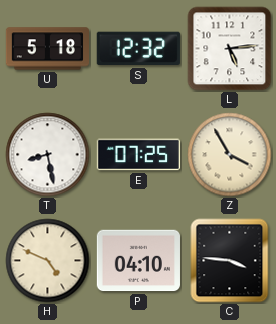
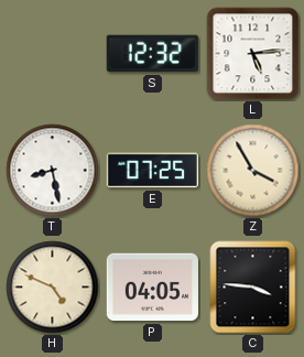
U: 5:18 -> none (47, 49)
P: 04:10 -> 04:05 (152, 288)
